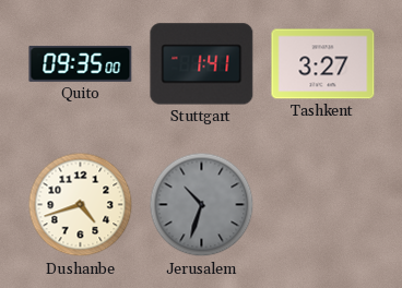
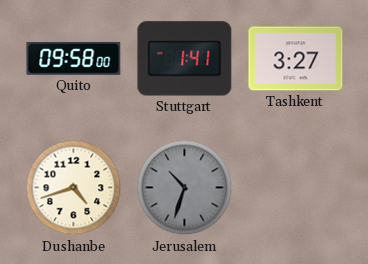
Quito: 09:35 -> 09:58 (74, 58)
